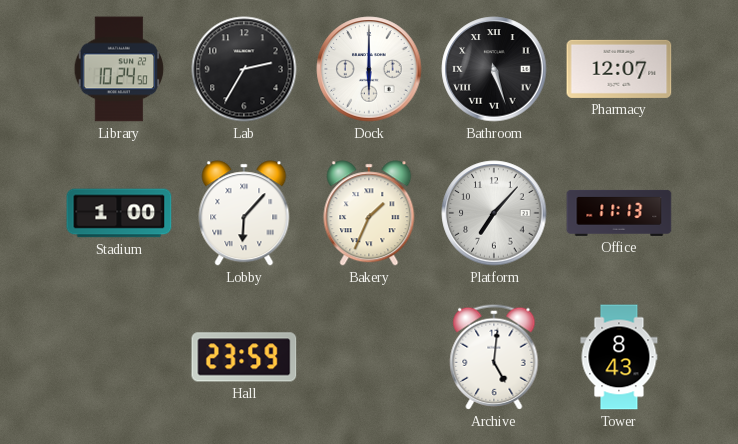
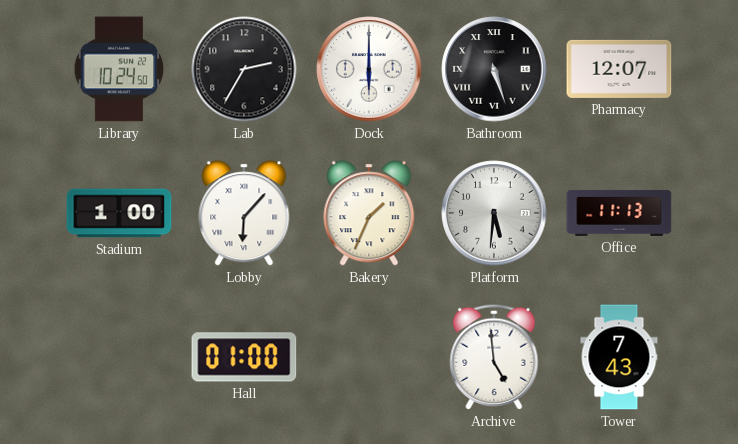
Platform: 7:07 -> 5:31 (494, 213)
Hall: 23:59 -> 01:00 (244, 357)
Archive: 5:01 -> 4:59 (494, 357)
Tower: 8:43 -> 7:43 (619, 357)
